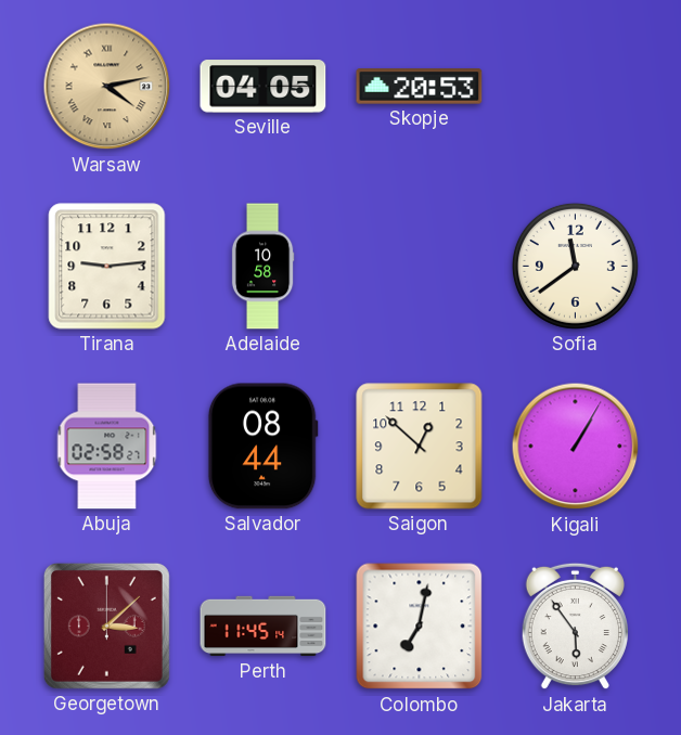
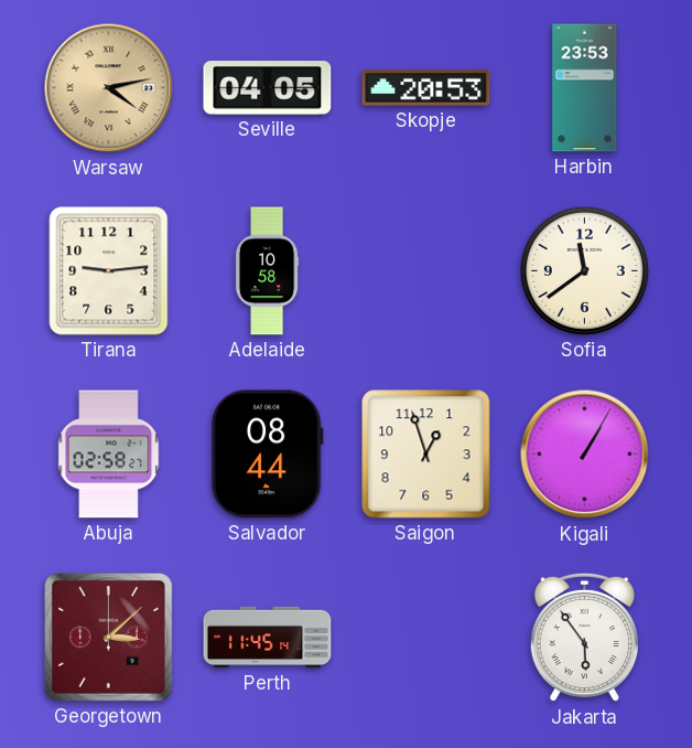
Harbin: none -> 23:53 (585, 88)
Saigon: 12:52 -> 12:57 (426, 455)
Colombo: 7:02 -> none (420, 627)
